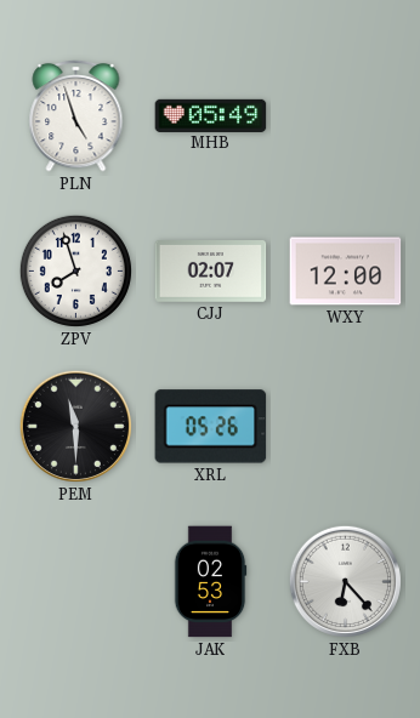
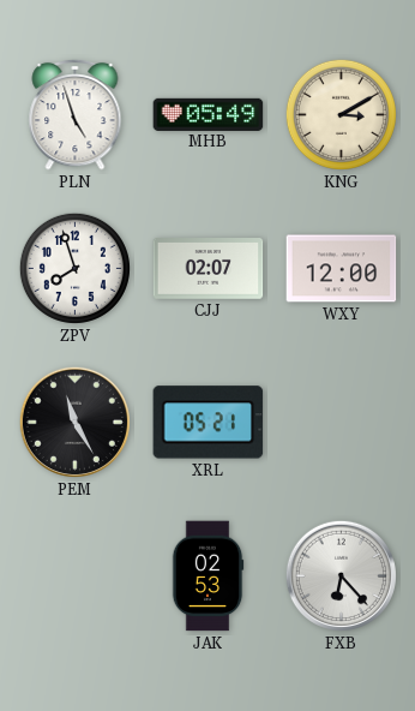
KNG: none -> 3:10 (341, 114)
PEM: 11:30 -> 11:25 (74, 422)
XRL: 05:26 -> 05:21 (209, 423)
